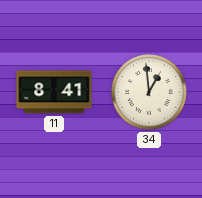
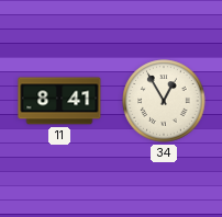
34: 12:59 -> 12:55 (164, 101)
